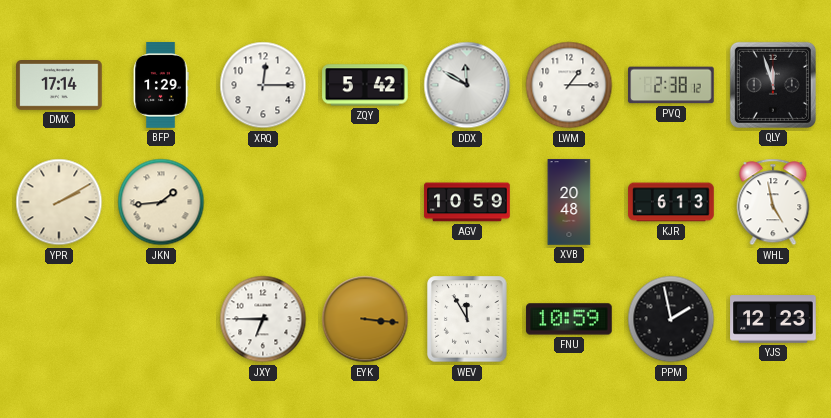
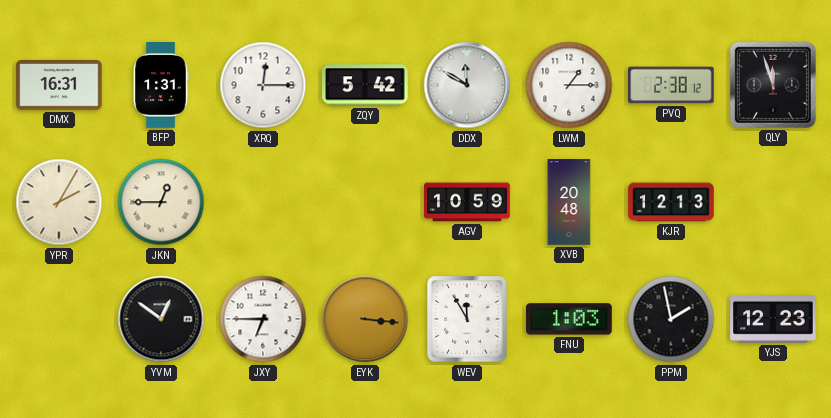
DMX: 17:14 -> 16:31 (59, 86)
BFP: 1:29 -> 1:31 (161, 85)
YPR: 2:10 -> 2:05 (59, 202)
JKN: 1:44 -> 12:45 (161, 202)
KJR: 6:13 -> 12:13 (671, 202)
WHL: 4:58 -> none (773, 202)
YVM: none -> 12:51 (161, 319)
FNU: 10:59 -> 1:03 (569, 319)
